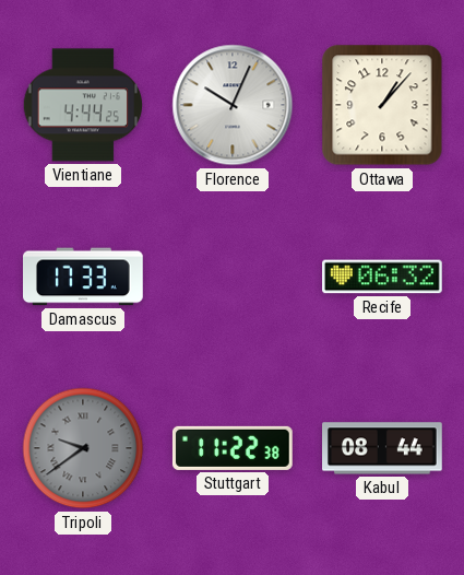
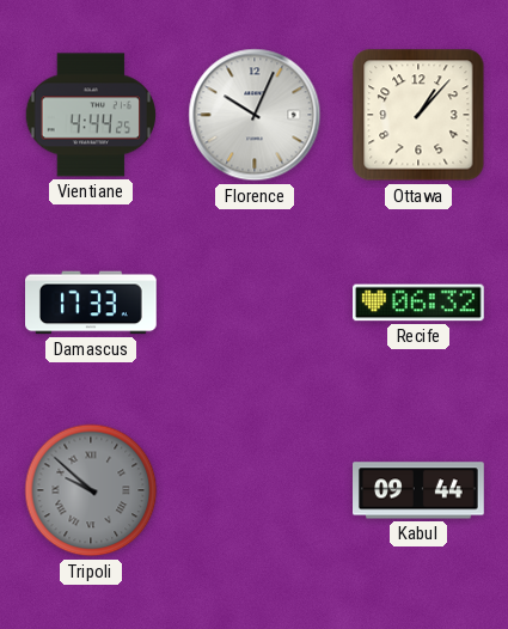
Tripoli: 9:39 -> 9:52 (91, 490)
Stuttgart: 11:22 -> none (233, 448)
Kabul: 08:44 -> 09:44 (420, 490)
